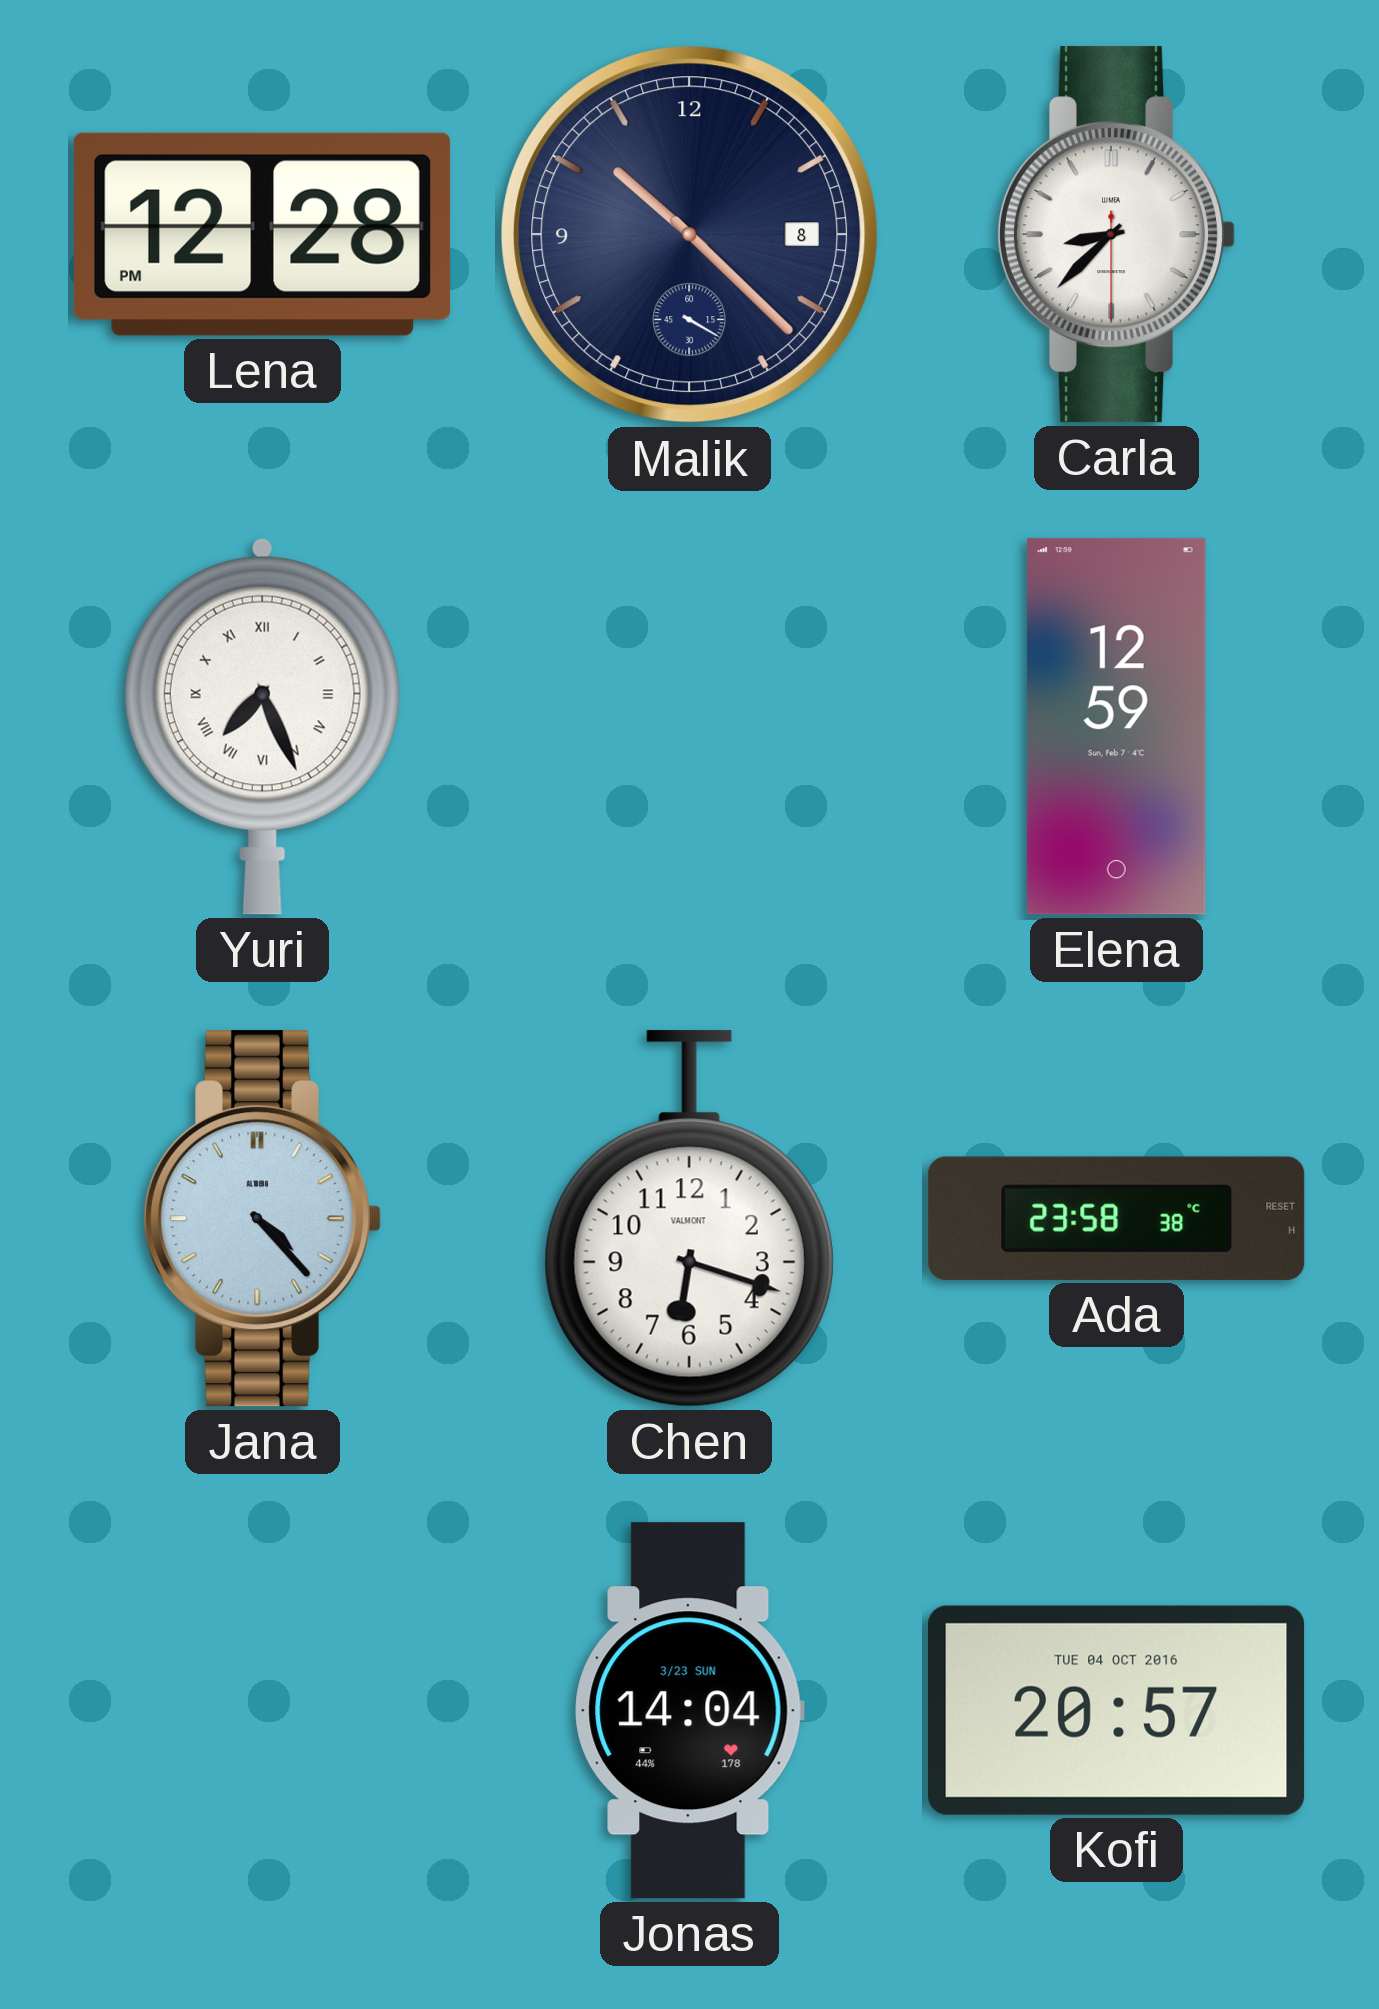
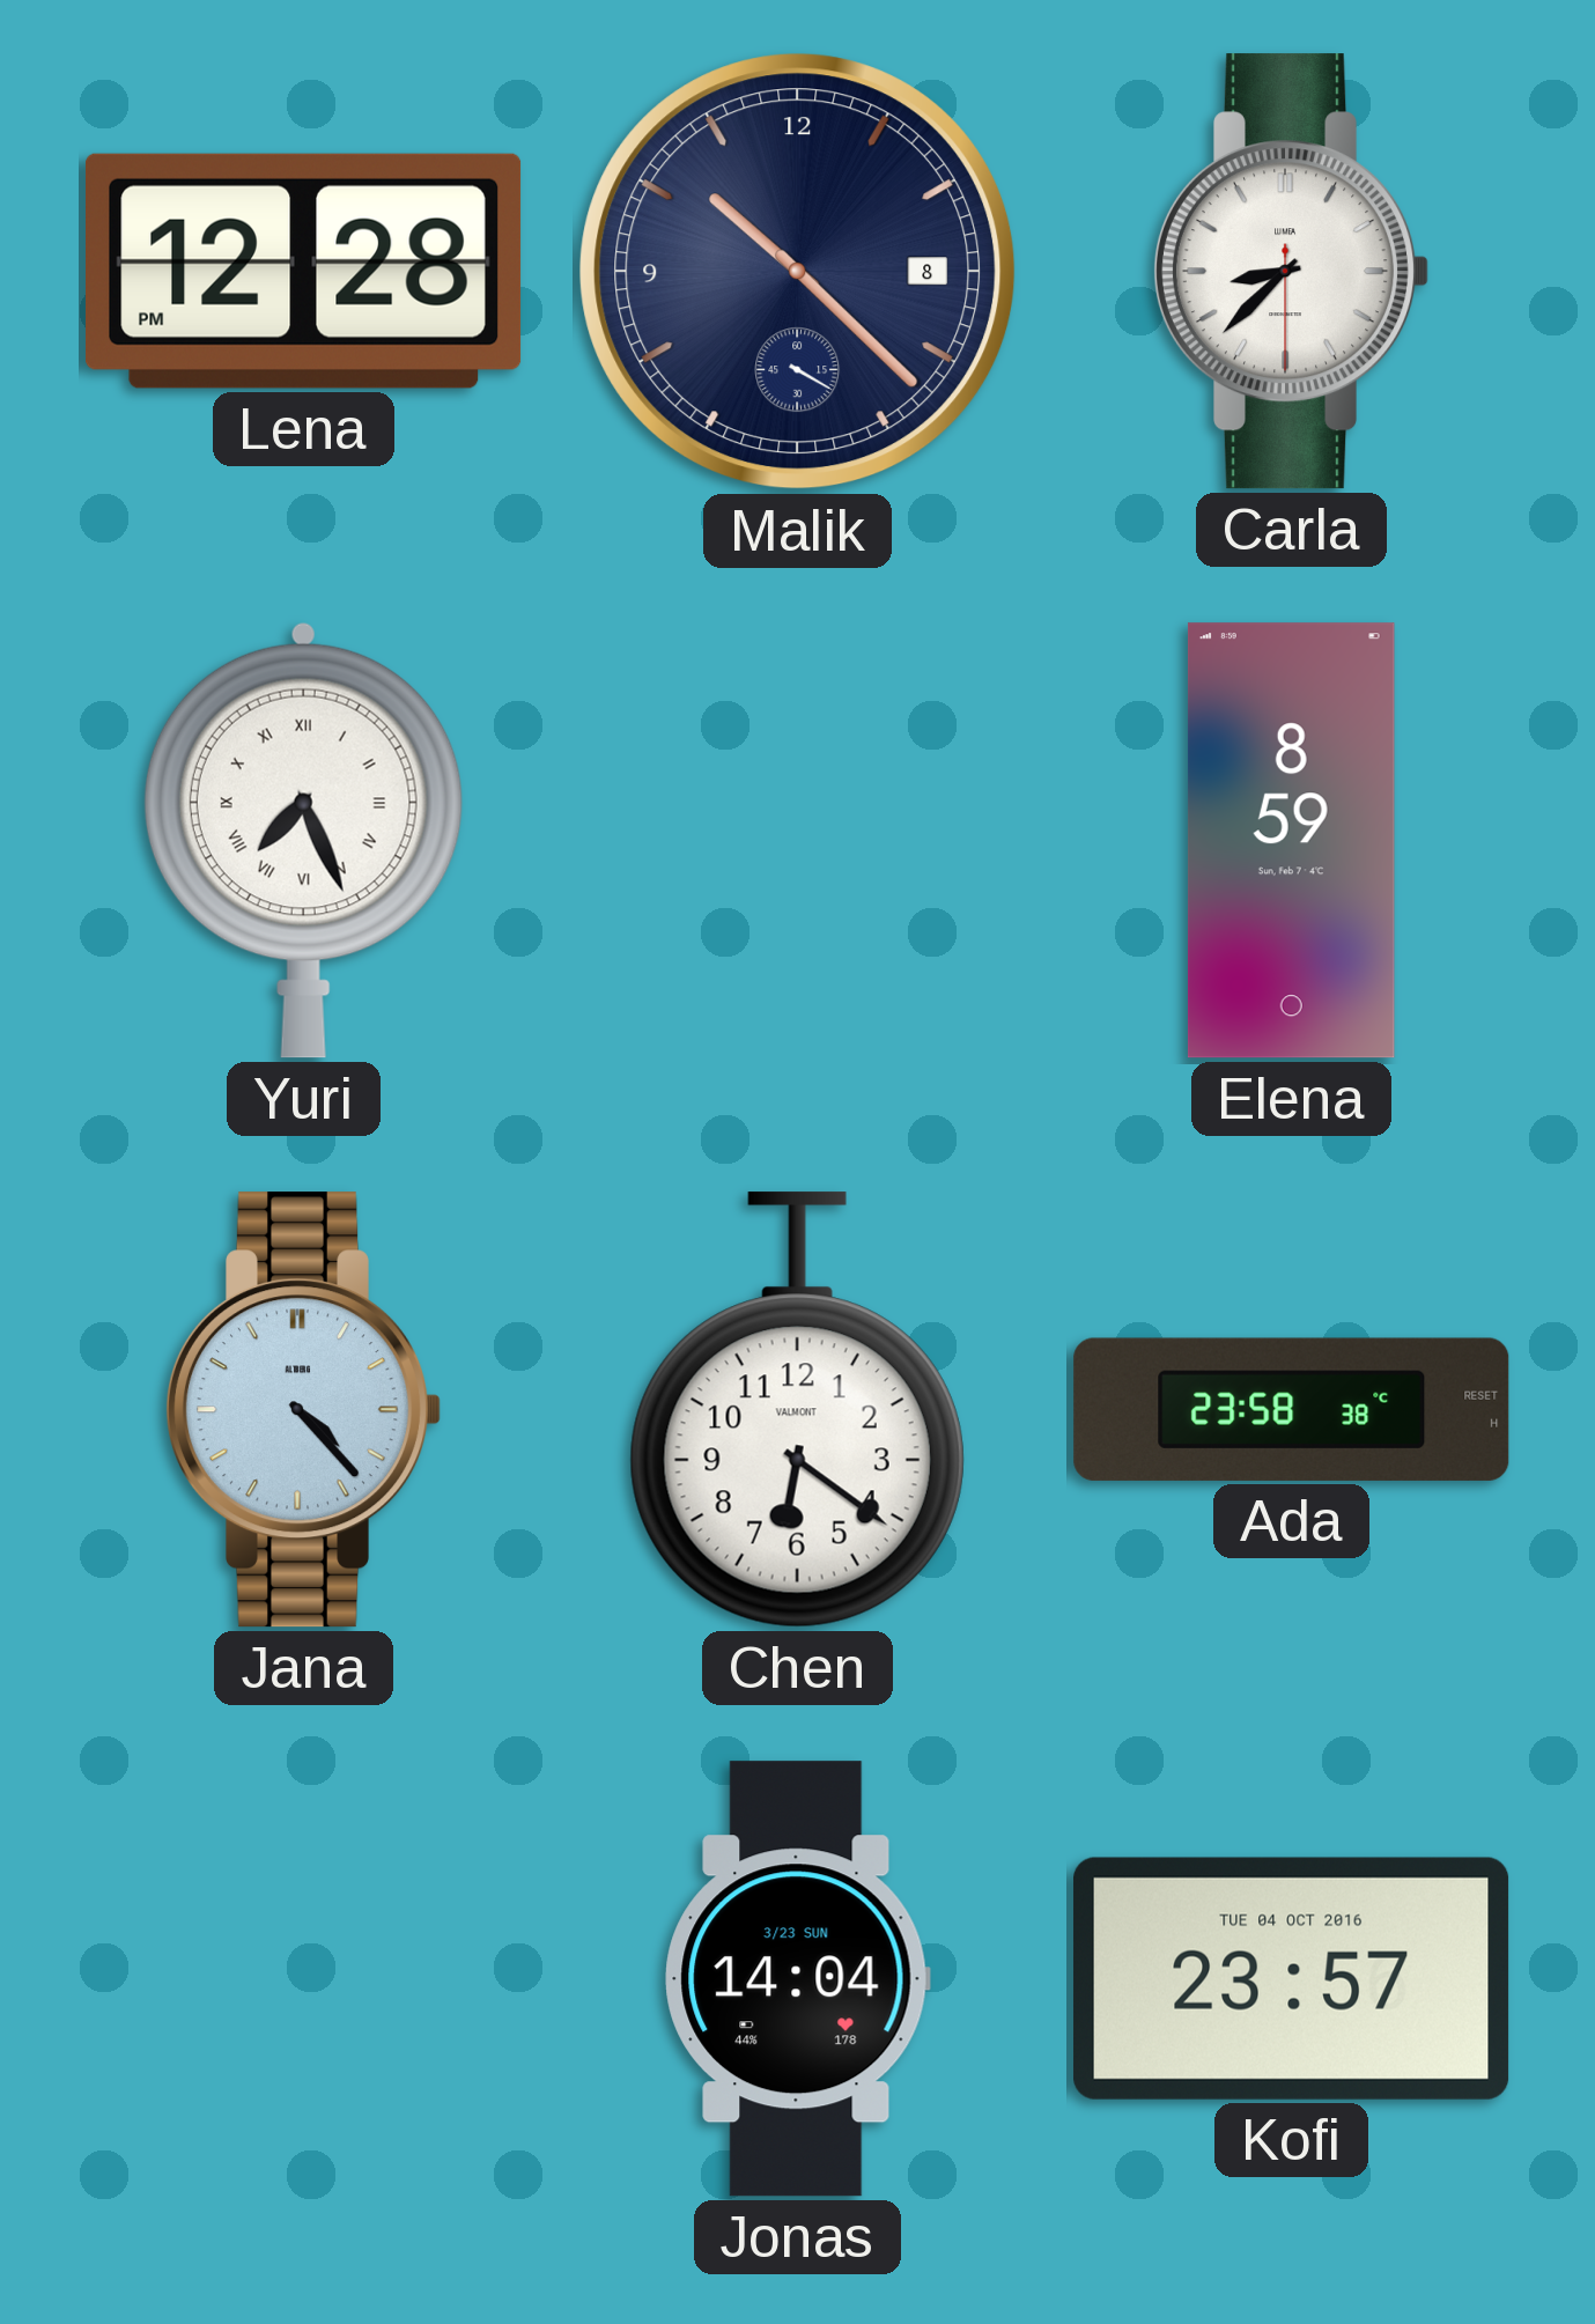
Elena: 12:59 -> 8:59 (1291, 841)
Chen: 6:18 -> 6:21 (797, 1410)
Kofi: 20:57 -> 23:57 (1292, 1978)
